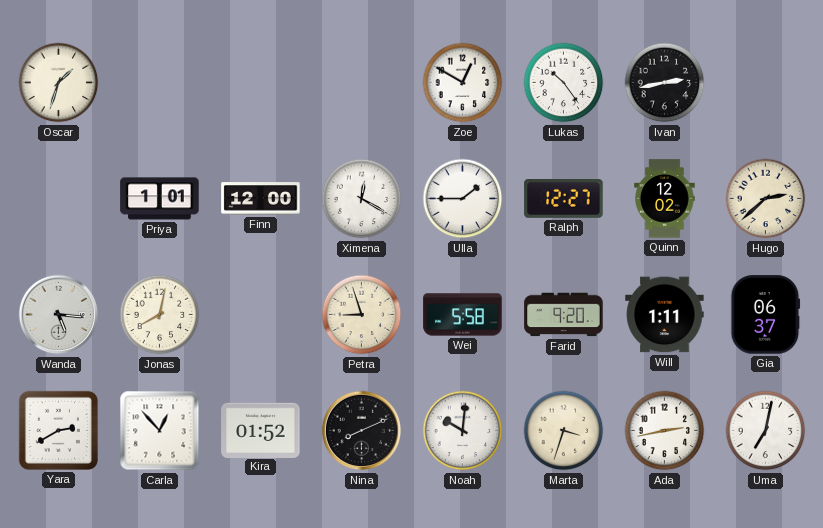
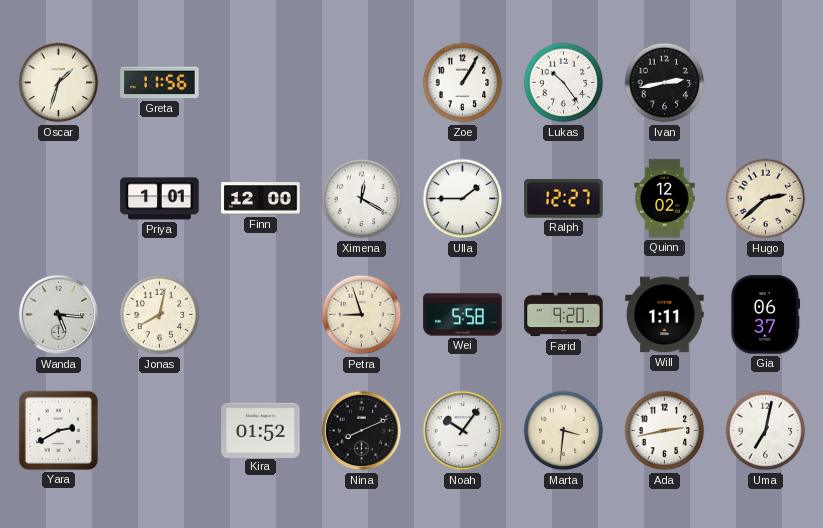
Greta: none -> 11:56 (160, 83)
Zoe: 12:50 -> 1:05 (463, 83)
Carla: 12:53 -> none (160, 431)
Noah: 10:01 -> 10:06 (463, 431)
Marta: 3:33 -> 3:31 (564, 431)
